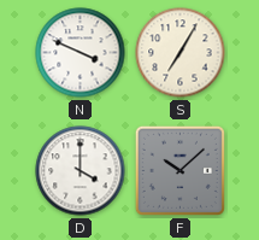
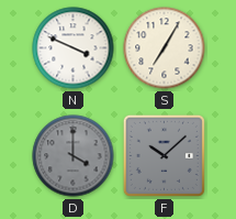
D dial: white -> grey (74, 156)
